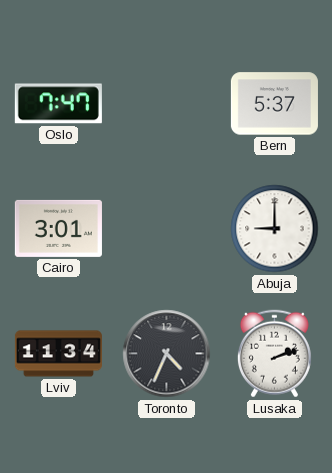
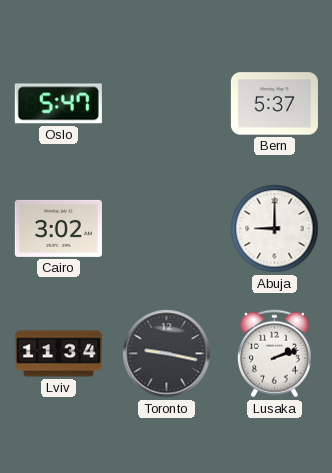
Oslo: 7:47 -> 5:47 (58, 104)
Cairo: 3:01 -> 3:02 (58, 228)
Toronto: 4:34 -> 9:17 (167, 354)
